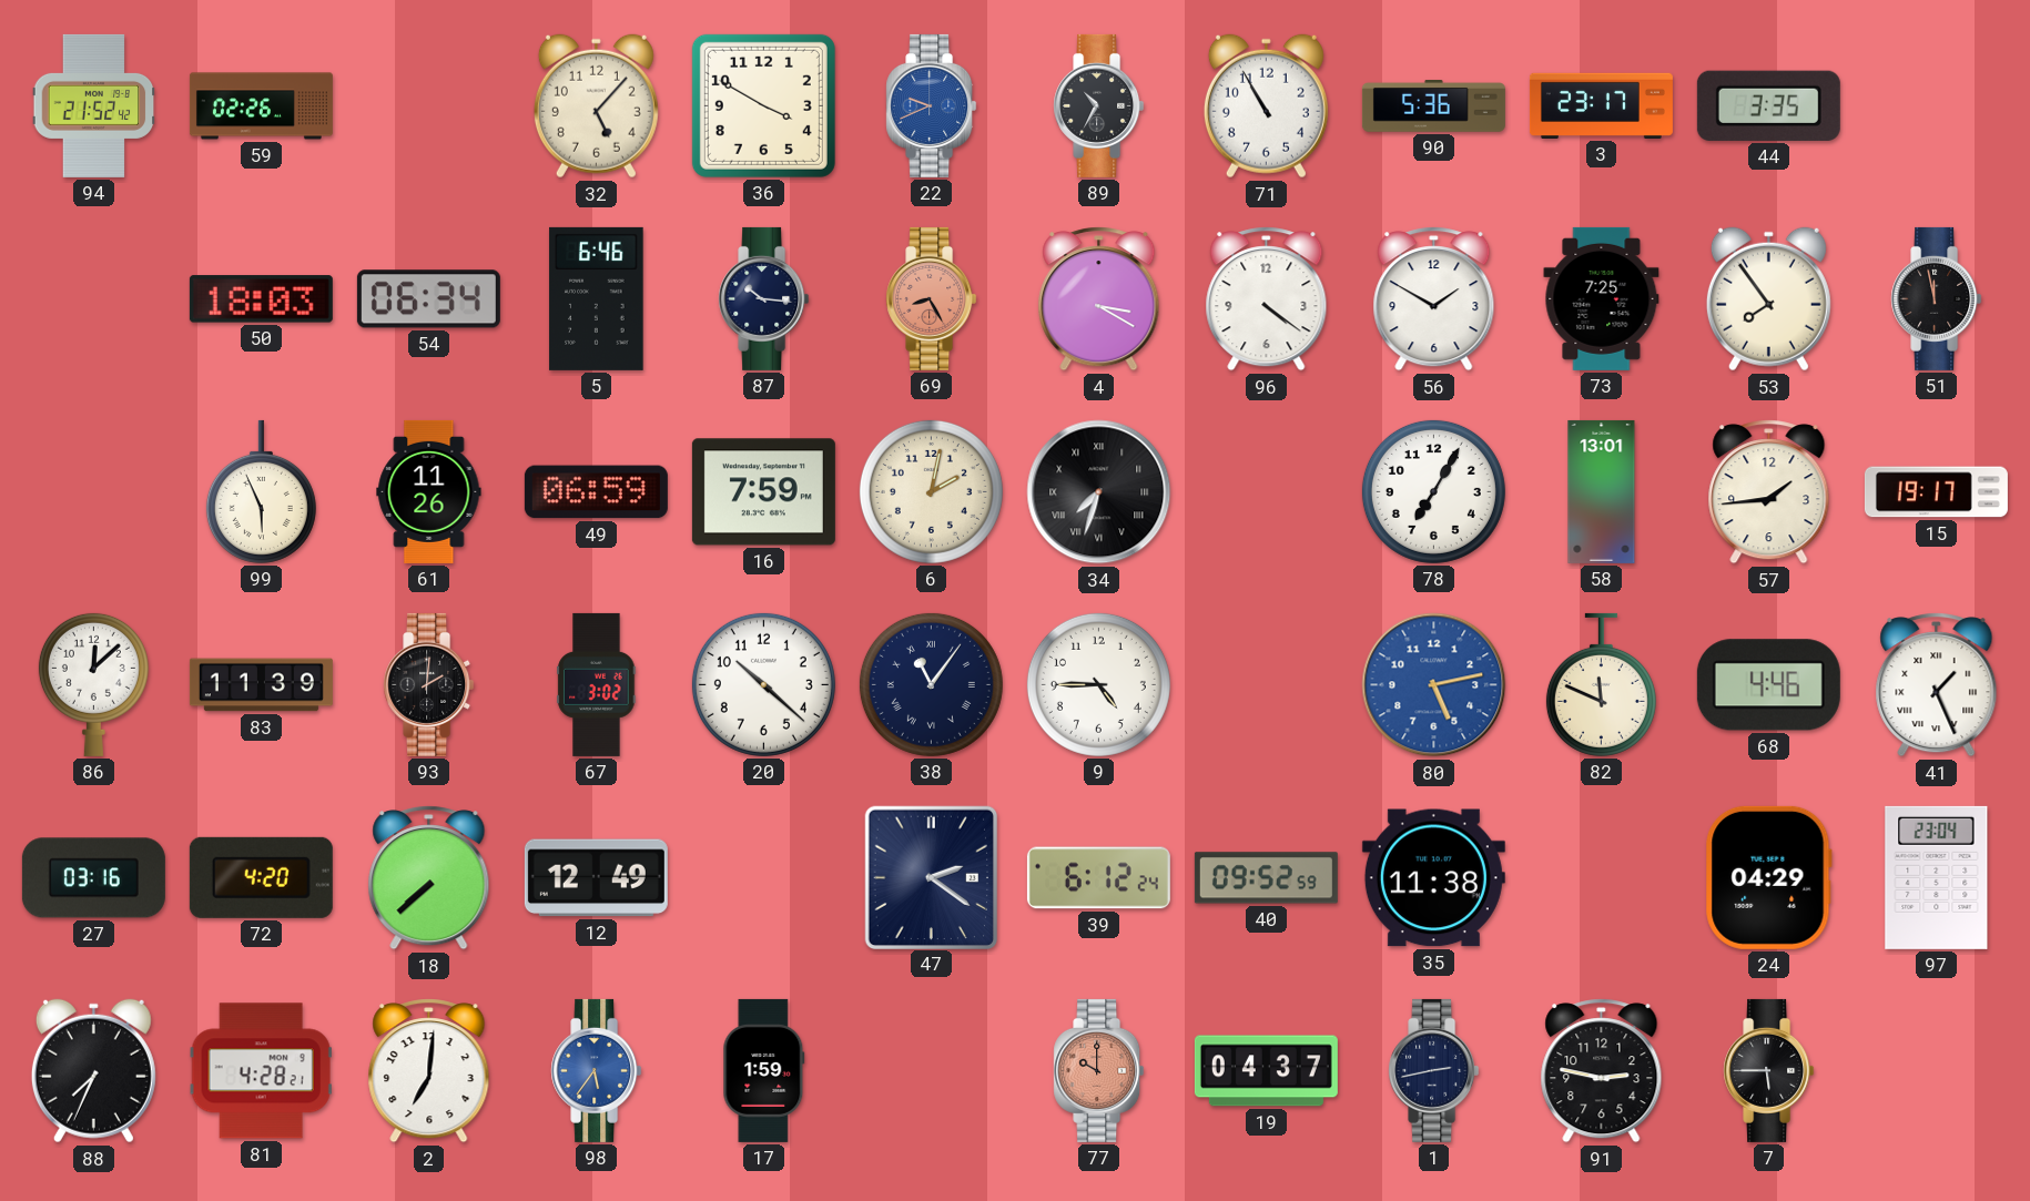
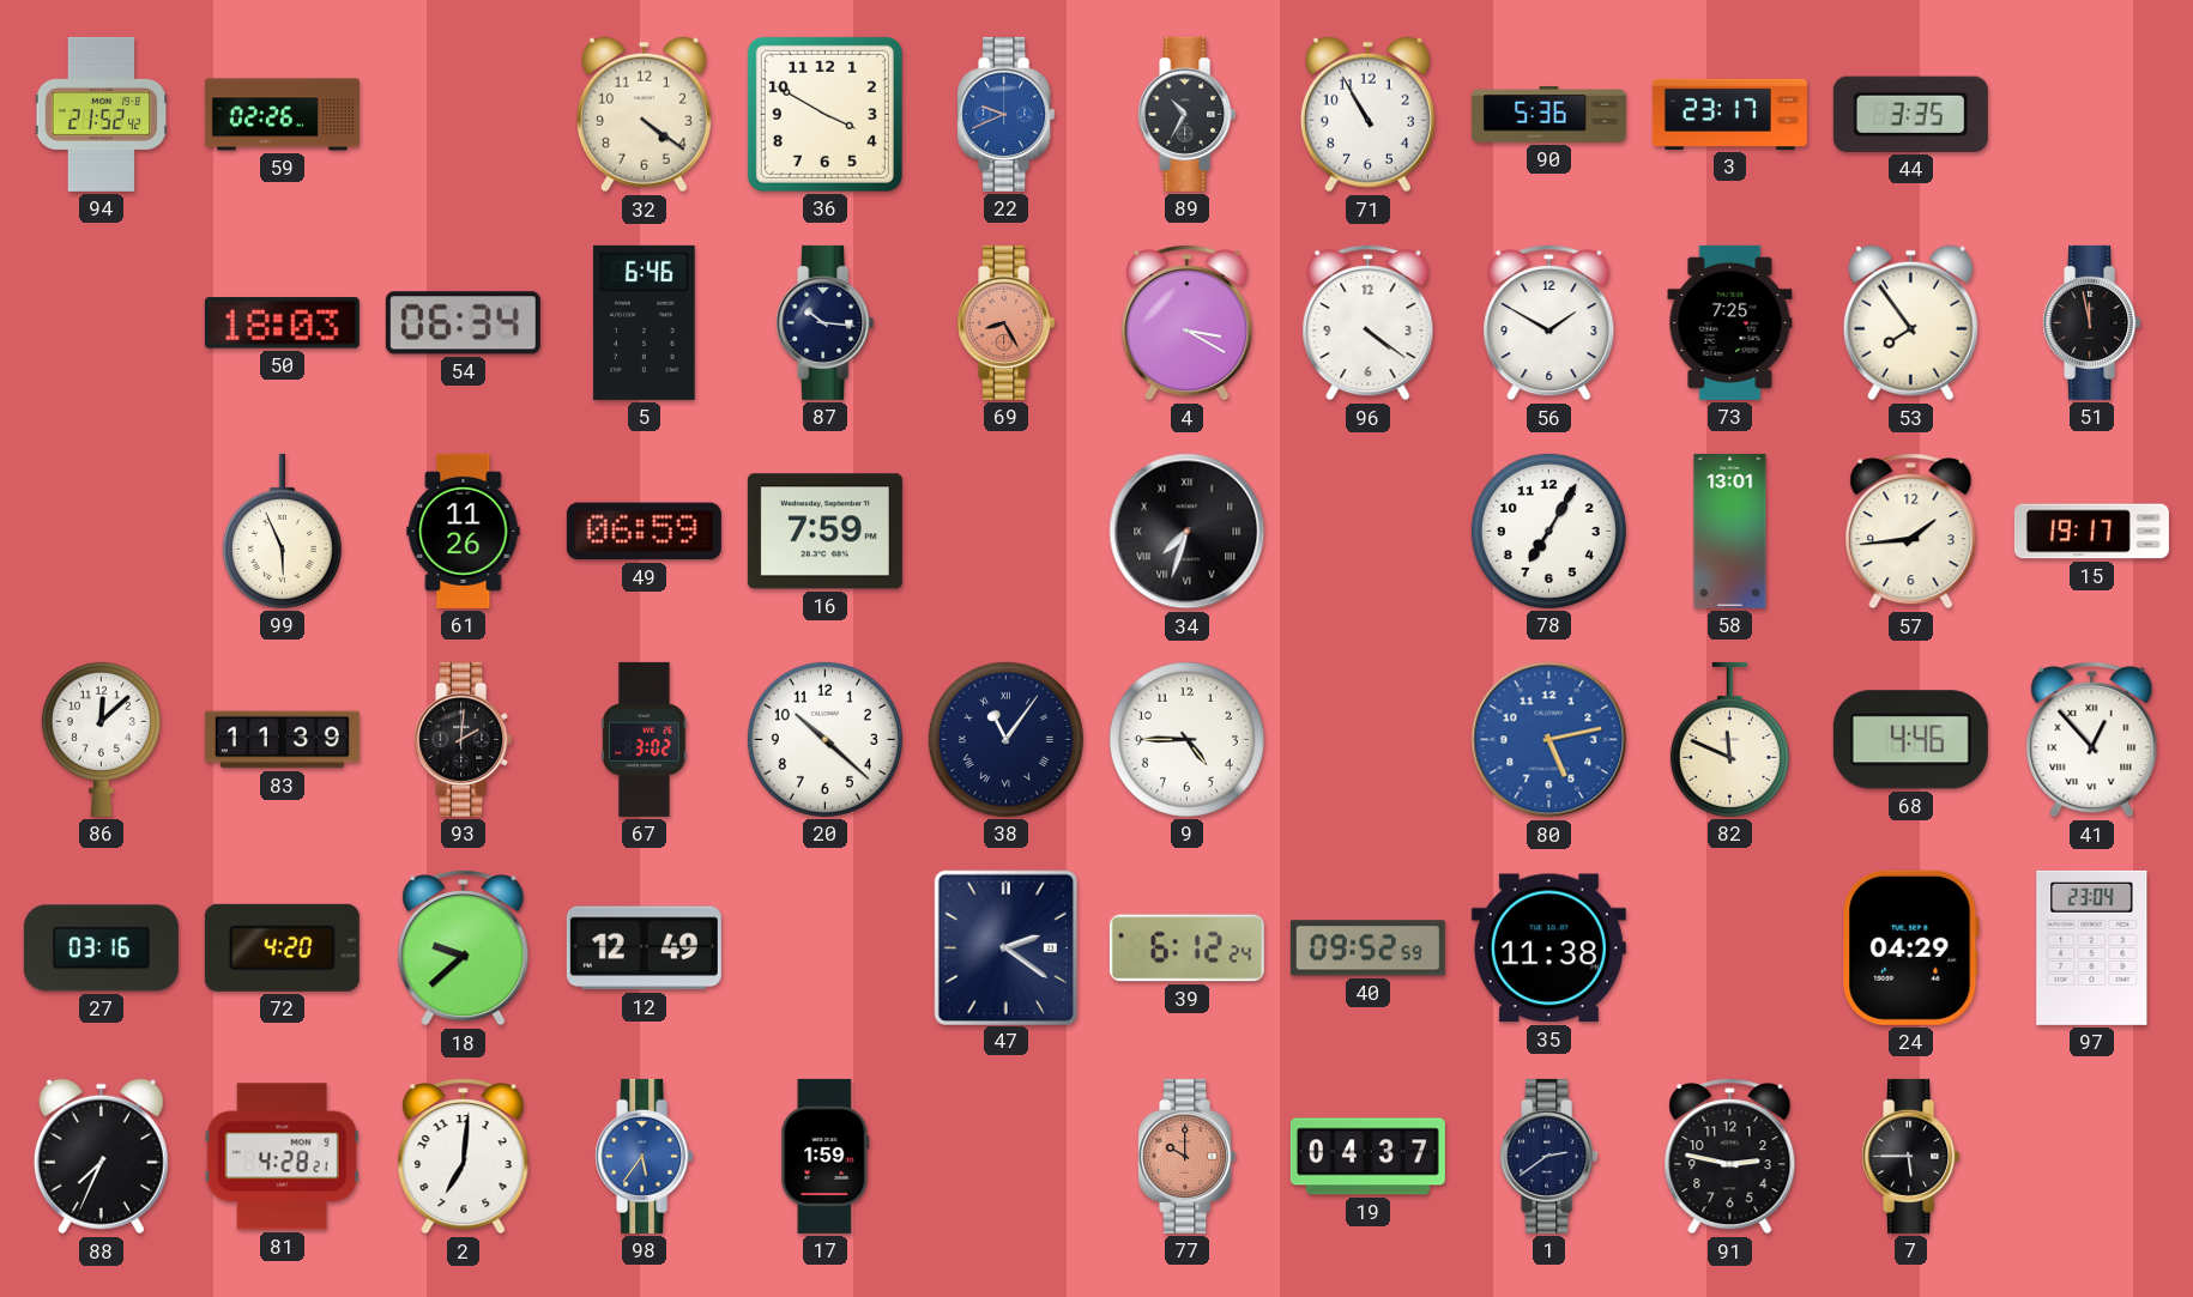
32: 5:07 -> 4:21 (644, 115)
6: 2:02 -> none (931, 491)
41: 1:26 -> 12:53 (2092, 740)
18: 7:38 -> 9:38 (464, 948)
1: 2:43 -> 2:39 (1549, 1156)
